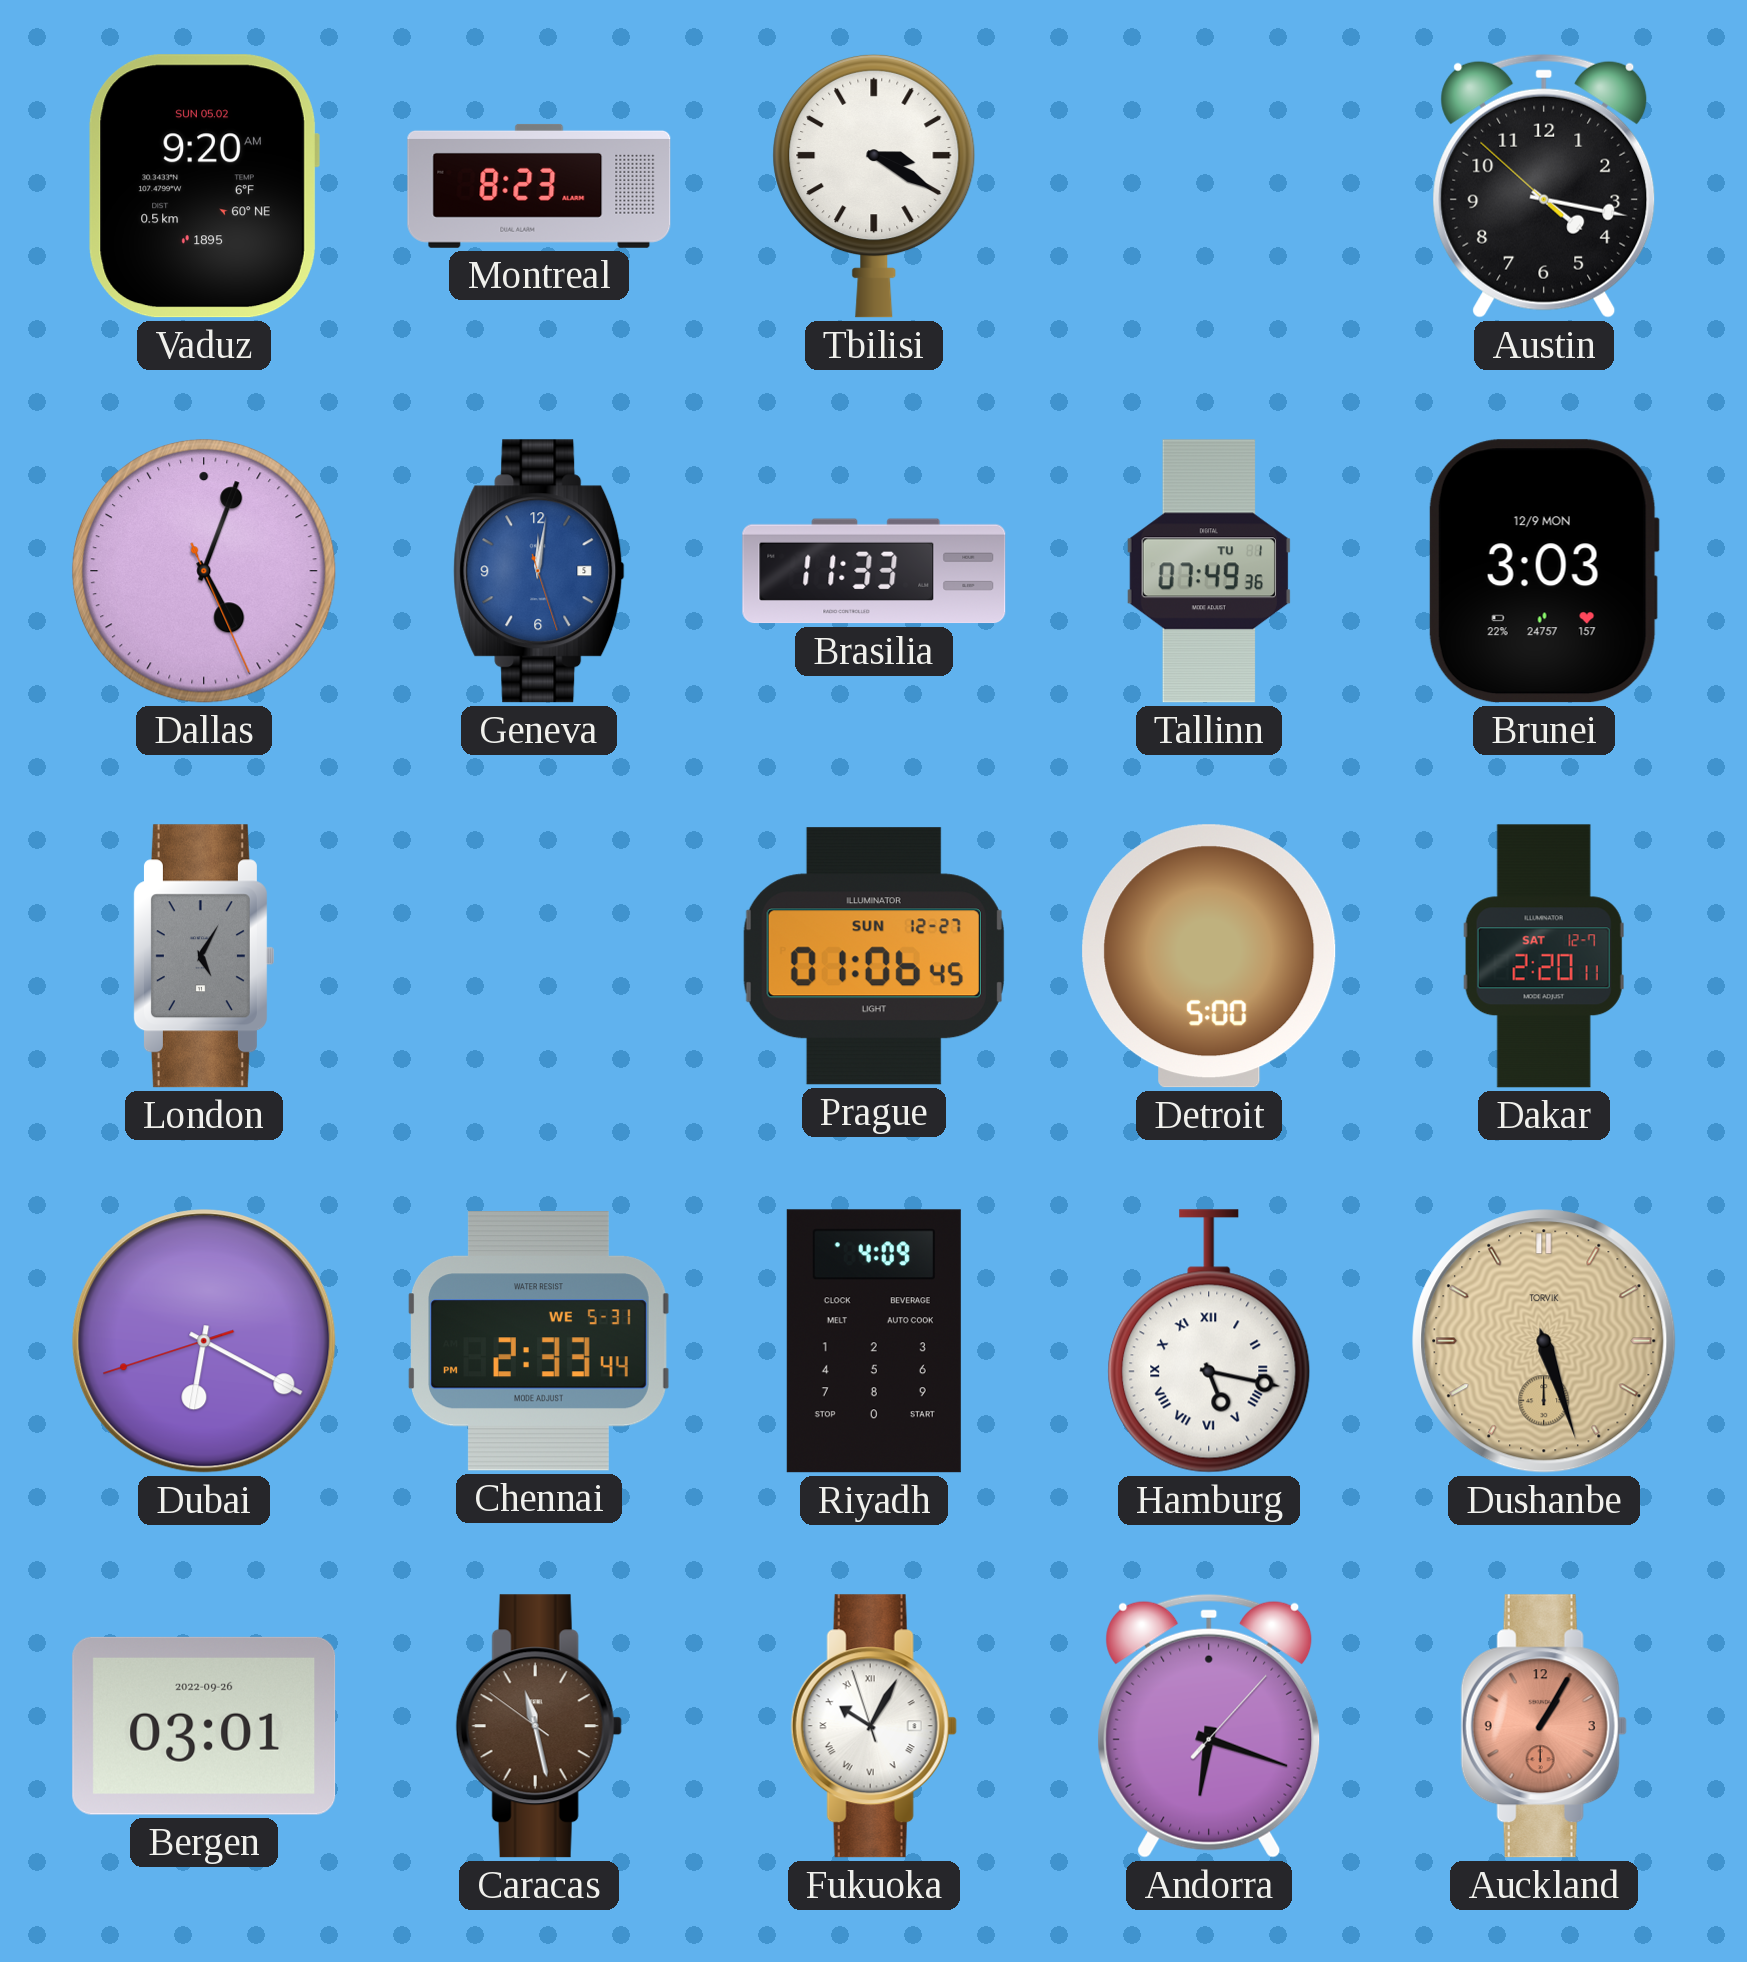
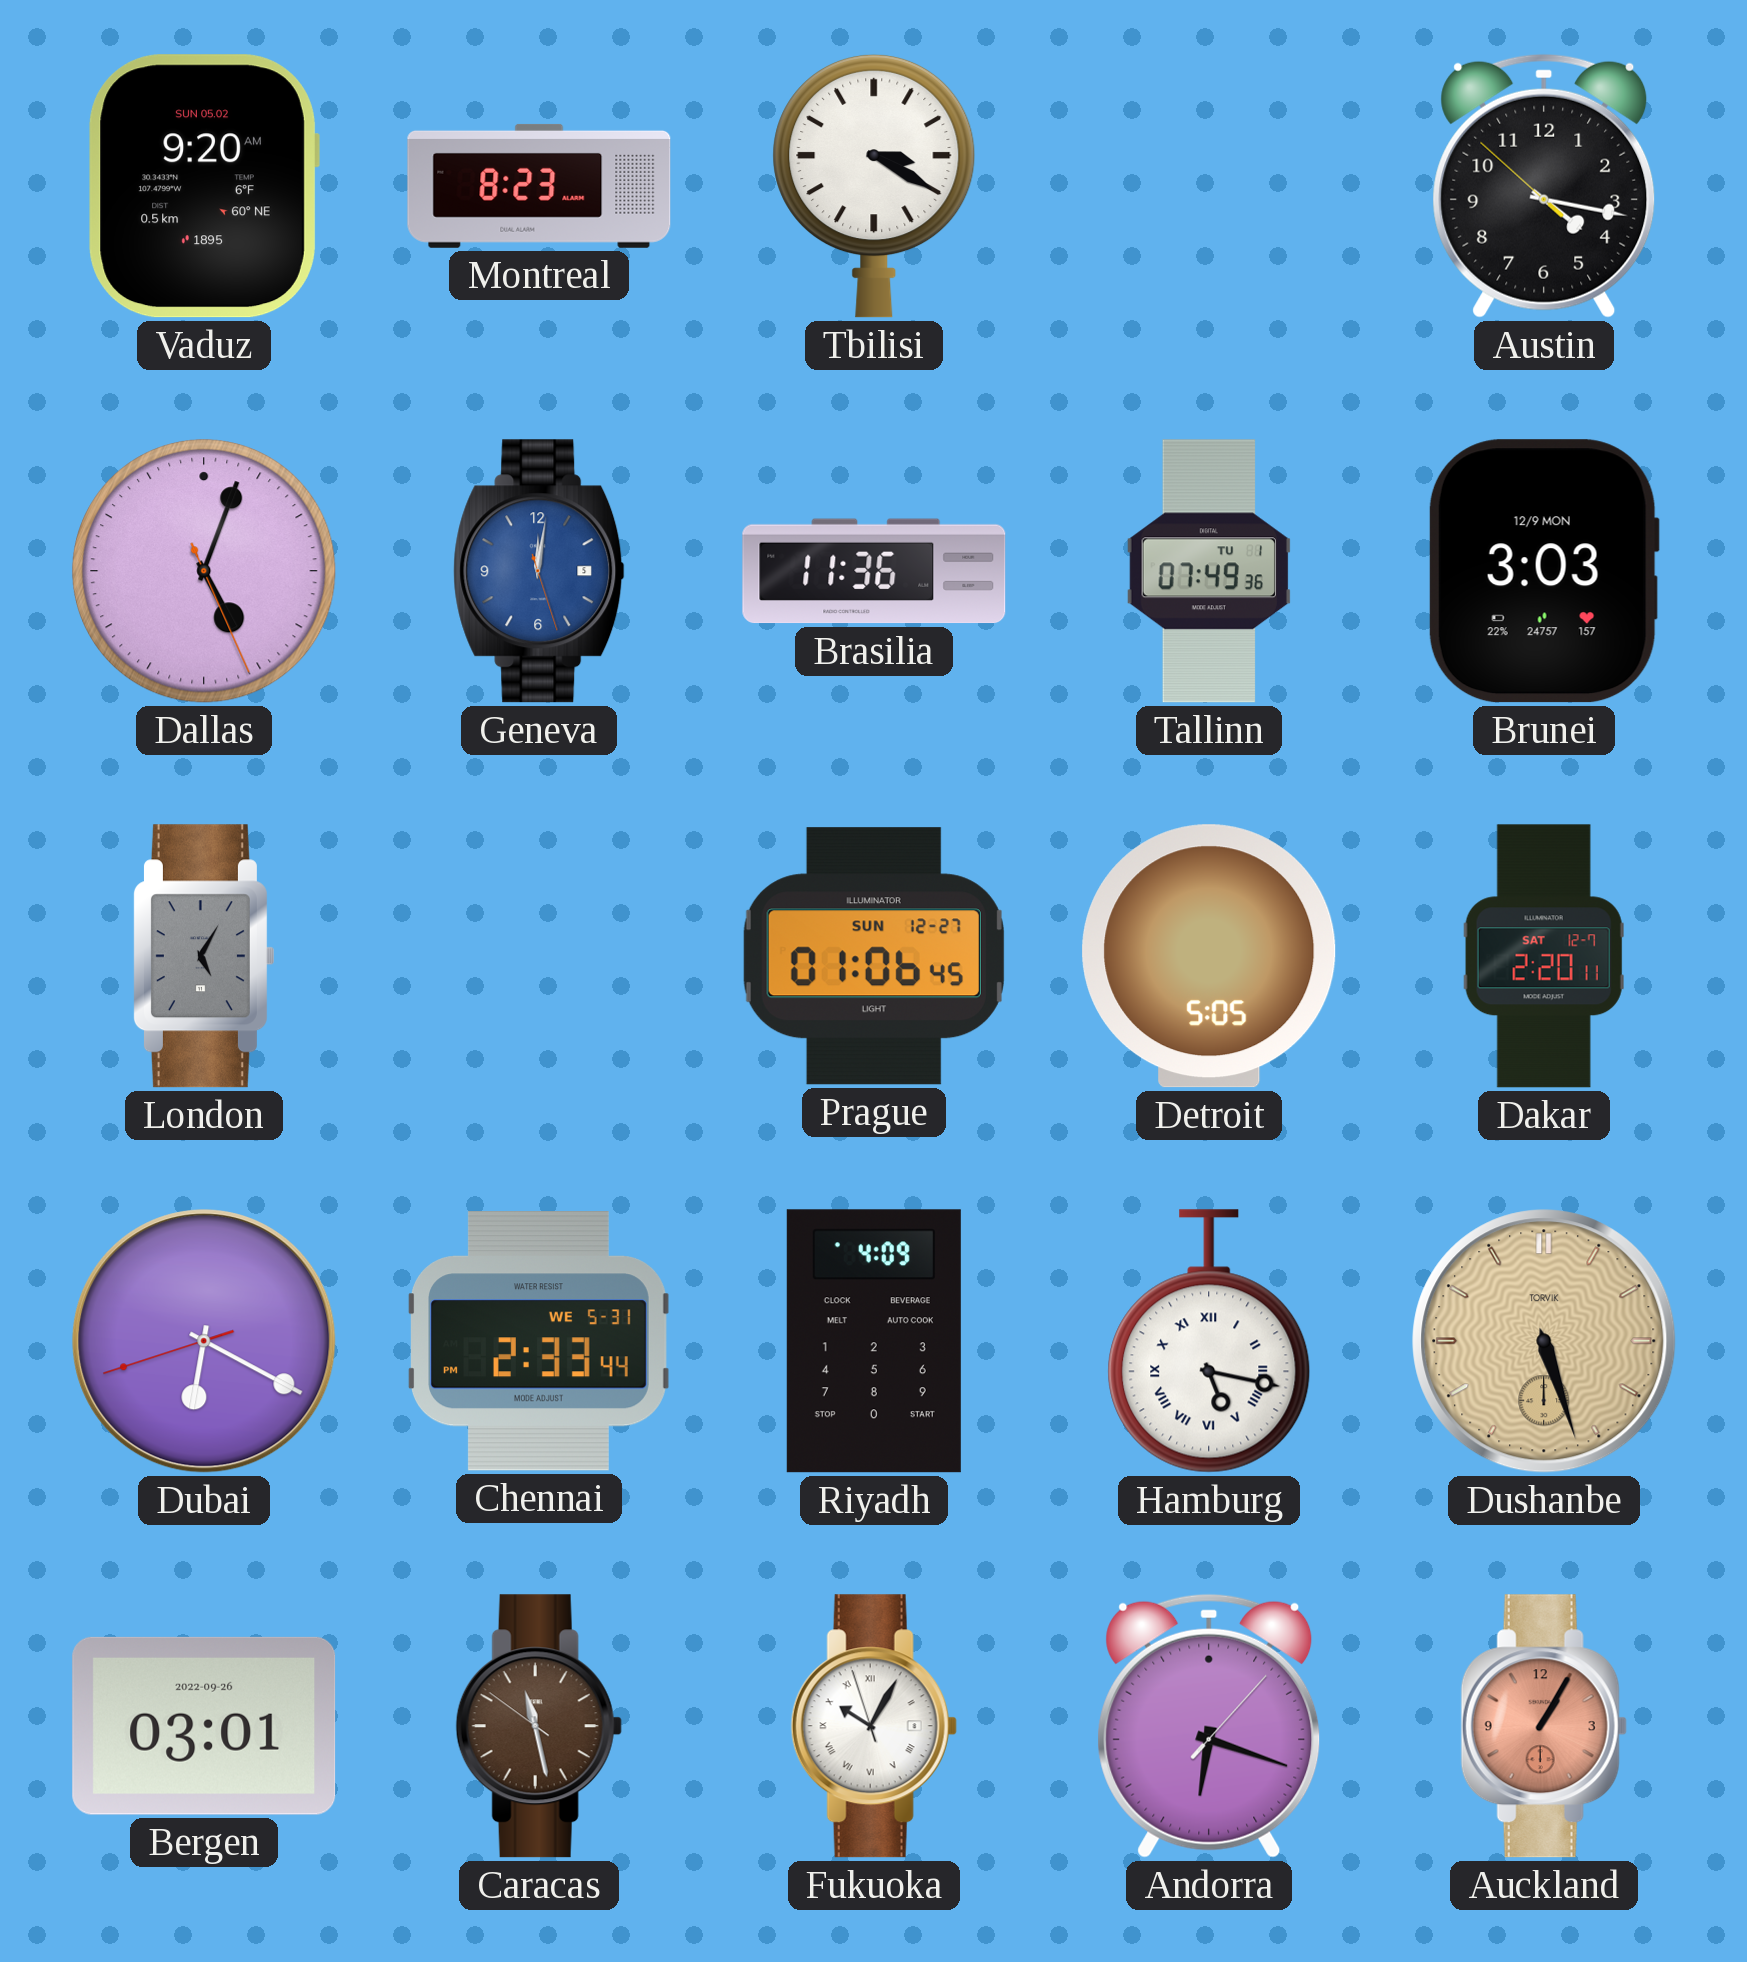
Brasilia: 11:33 -> 11:36 (874, 571)
Detroit: 5:00 -> 5:05 (1209, 956)
